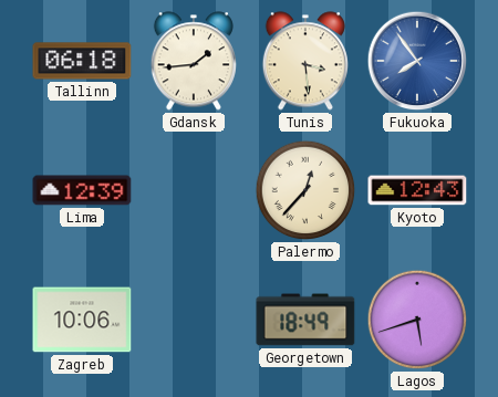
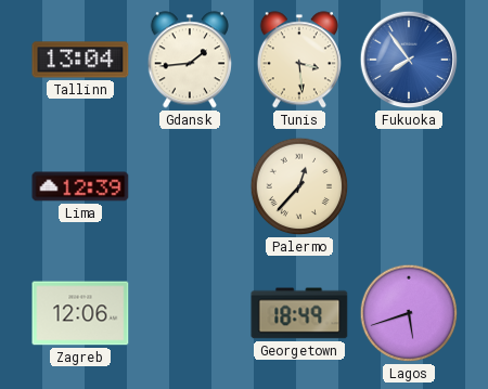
Tallinn: 06:18 -> 13:04 (80, 60)
Kyoto: 12:43 -> none (417, 190)
Zagreb: 10:06 -> 12:06 (80, 313)
